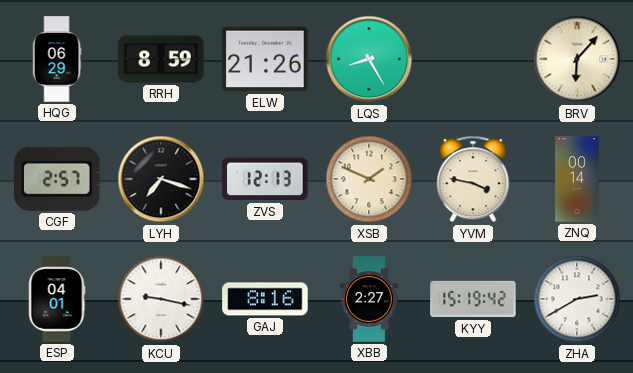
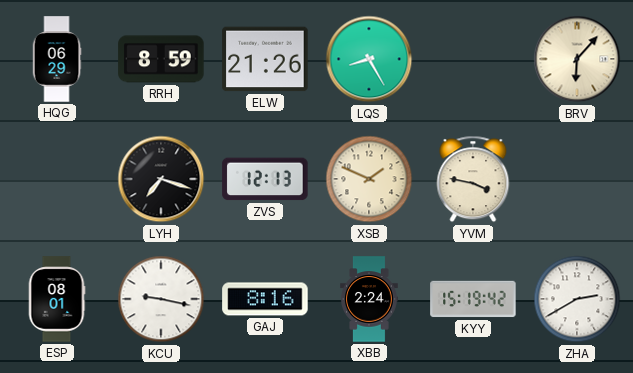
CGF: 2:57 -> none (57, 179)
ZNQ: 00:14 -> none (577, 179)
ESP: 04:01 -> 08:01 (57, 299)
XBB: 2:27 -> 2:24 (369, 299)
